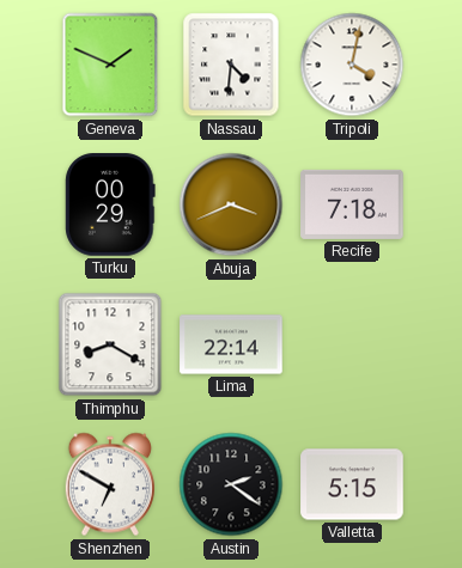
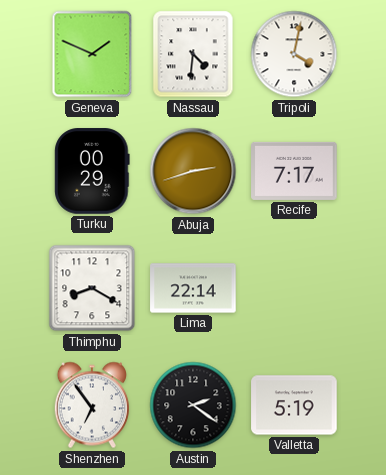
Abuja: 3:41 -> 2:42 (193, 171)
Recife: 7:18 -> 7:17 (294, 171)
Shenzhen: 6:50 -> 6:54 (92, 405)
Valletta: 5:15 -> 5:19 (294, 405)
